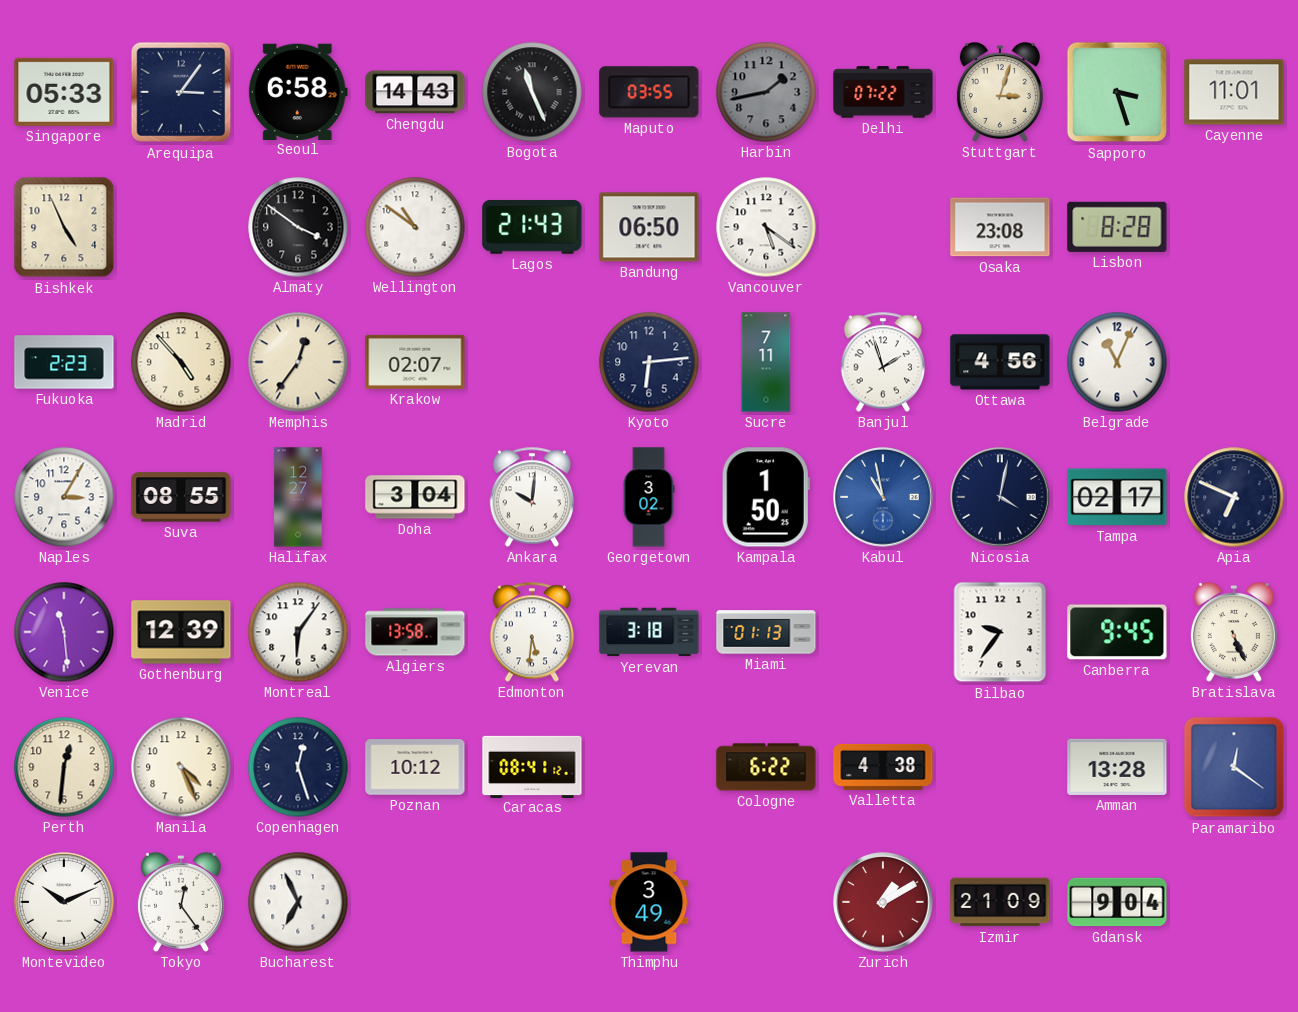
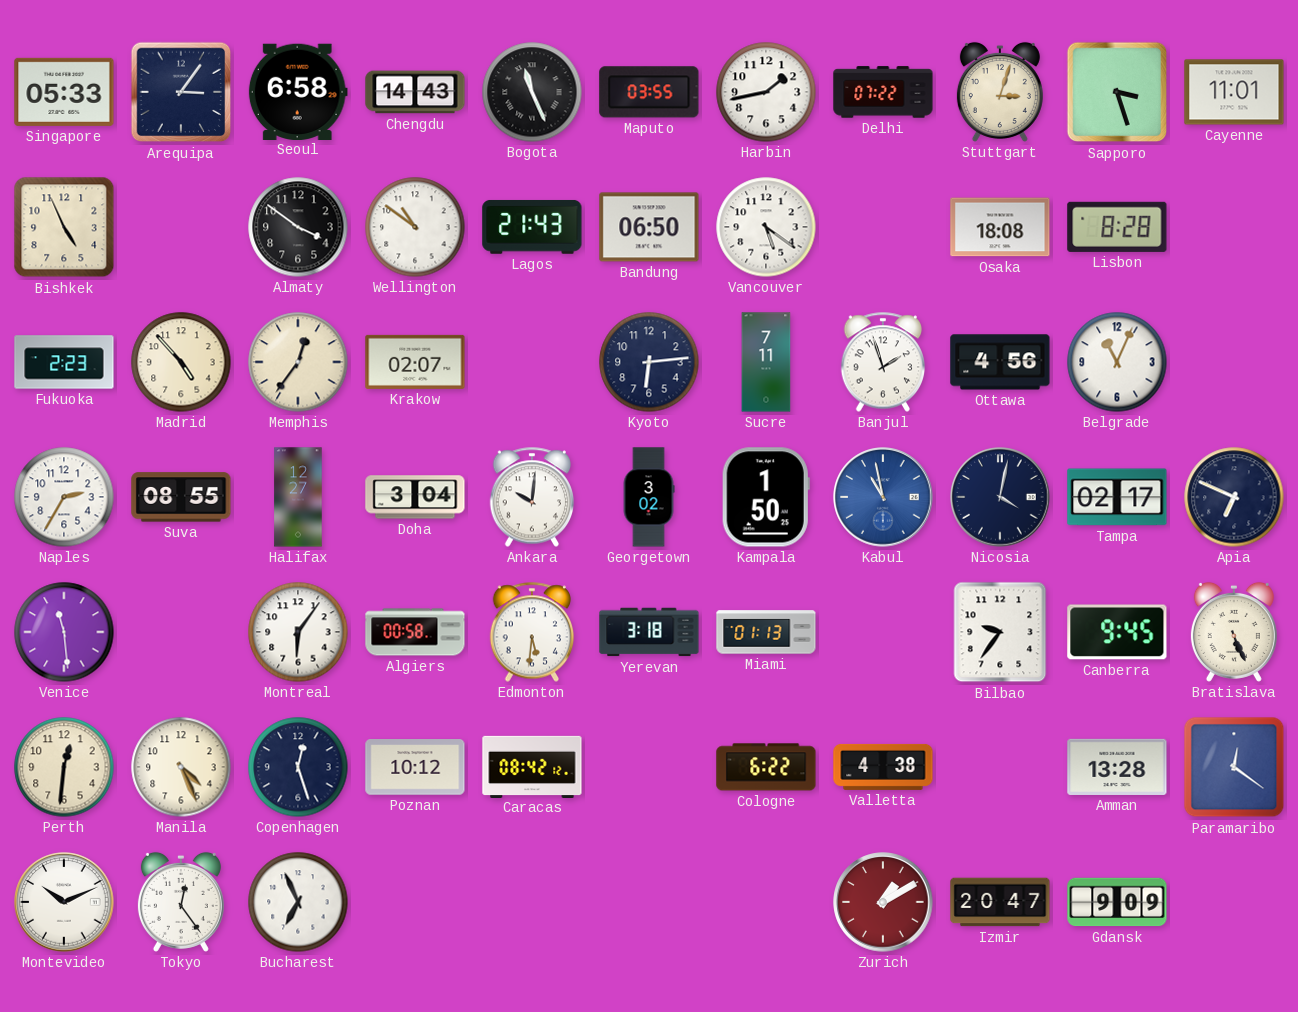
Harbin dial: grey -> white (766, 92)
Osaka: 23:08 -> 18:08 (1000, 227)
Naples: 3:05 -> 2:35 (64, 497)
Gothenburg: 12:39 -> none (181, 632)
Algiers: 13:58 -> 00:58 (415, 632)
Caracas: 08:41 -> 08:42 (532, 766)
Thimphu: 3:49 -> none (649, 902)
Izmir: 21:09 -> 20:47 (1000, 902)
Gdansk: 9:04 -> 9:09 (1117, 902)
